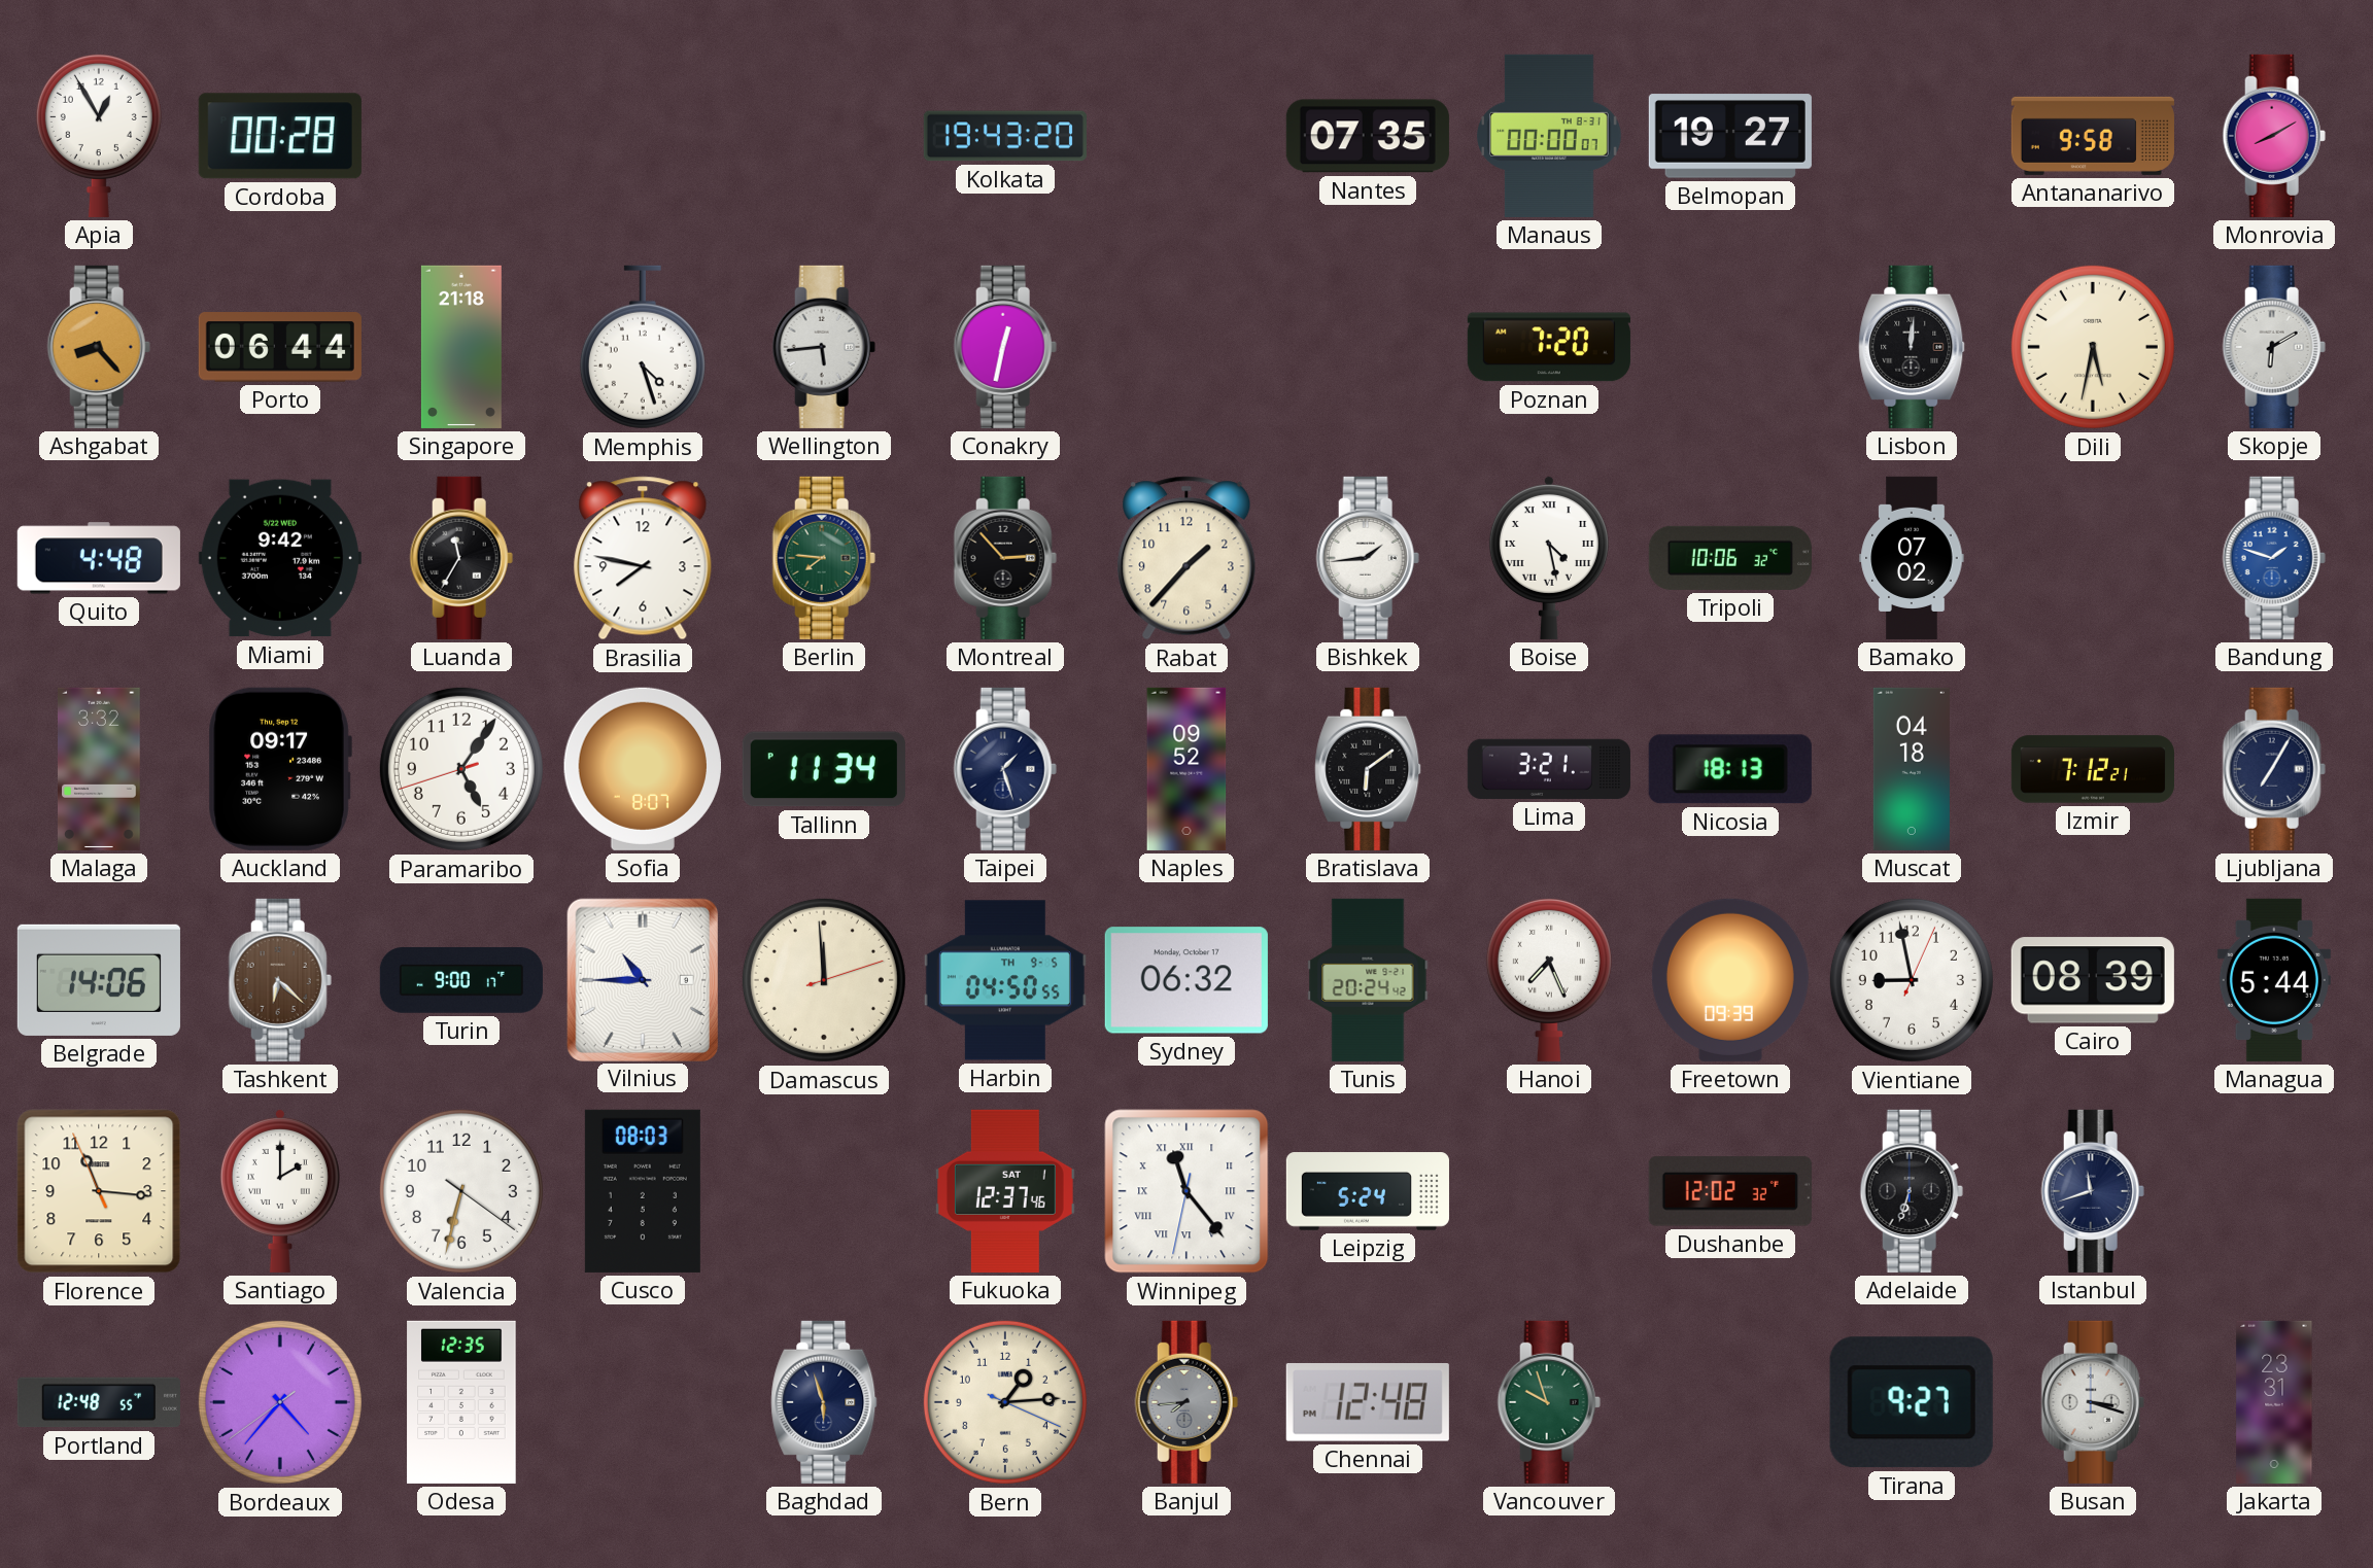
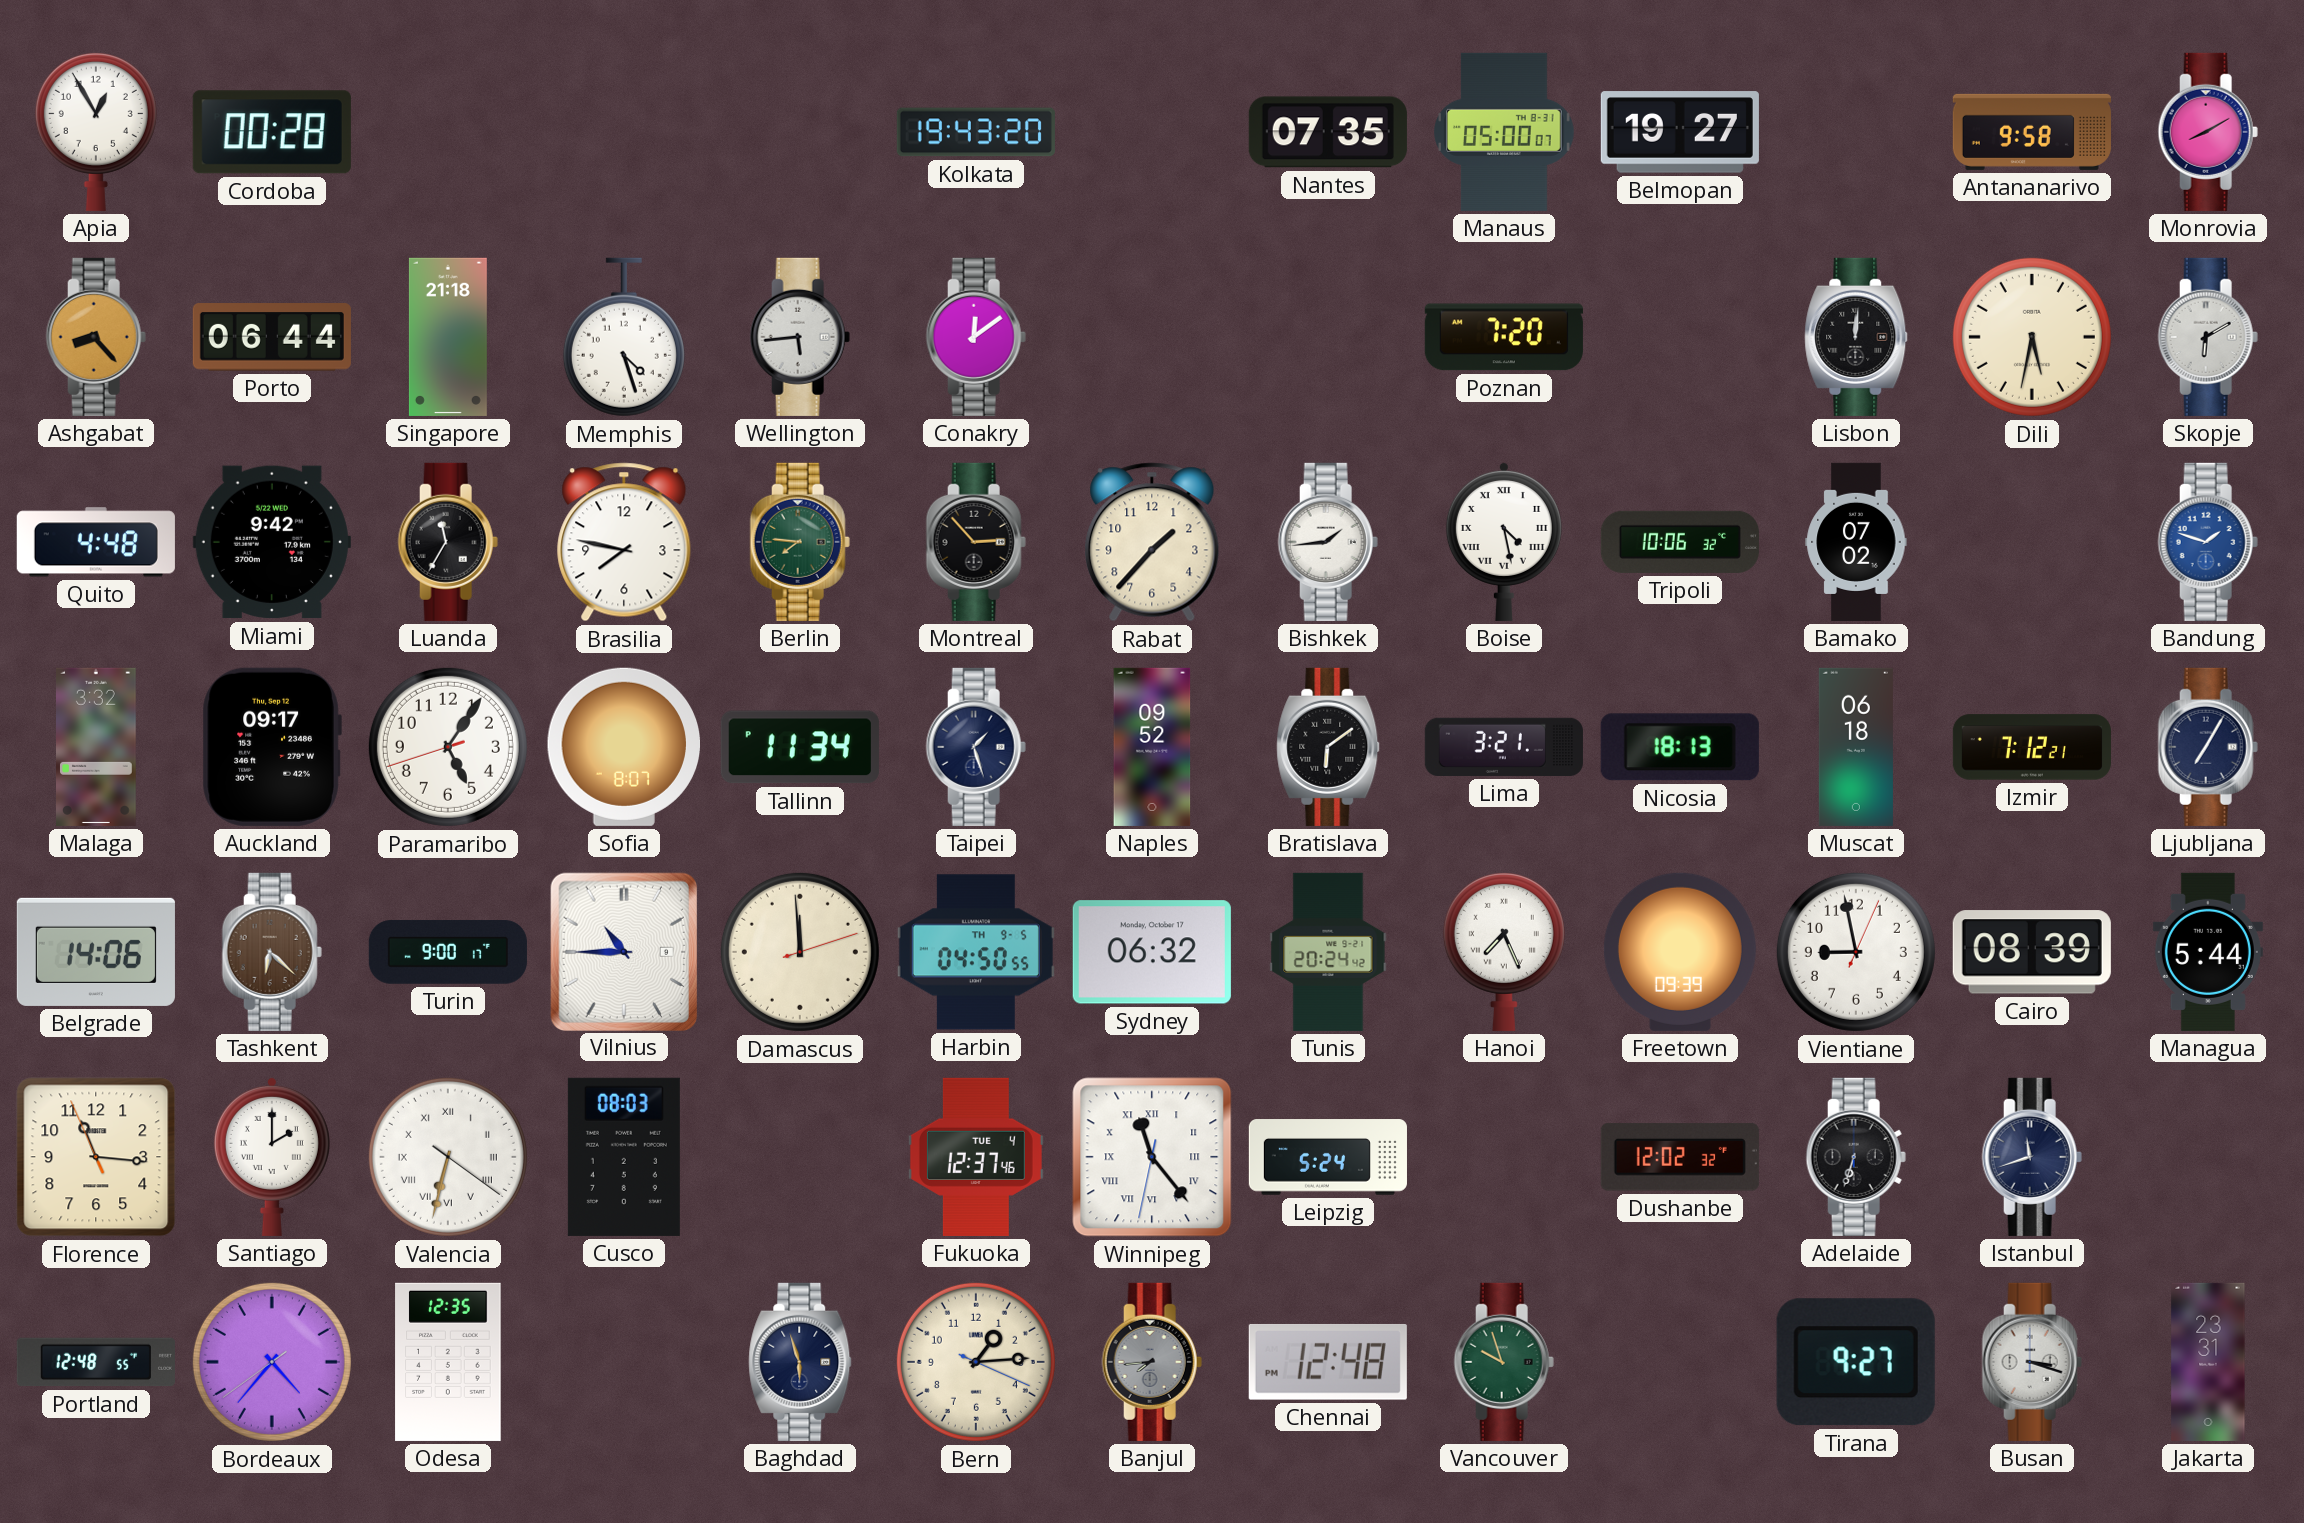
Manaus: 00:00 -> 05:00 (1504, 132)
Conakry: 12:32 -> 12:09 (976, 337)
Muscat: 04:18 -> 06:18 (1856, 747)
Valencia numerals: Arabic -> Roman (448, 1157)
Fukuoka date: SAT 1 -> TUE 4 (976, 1157)
